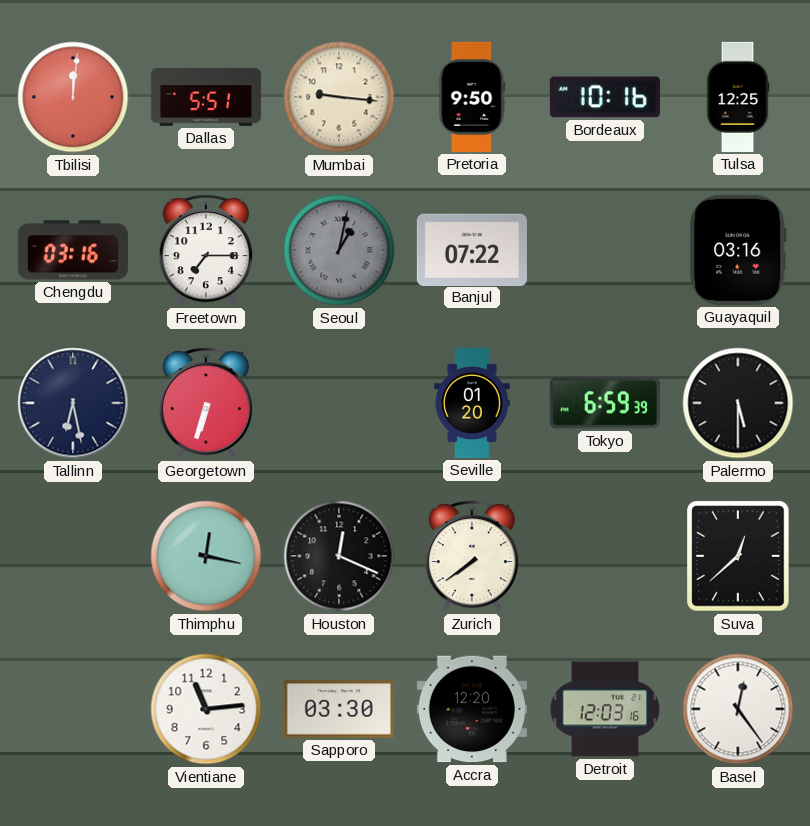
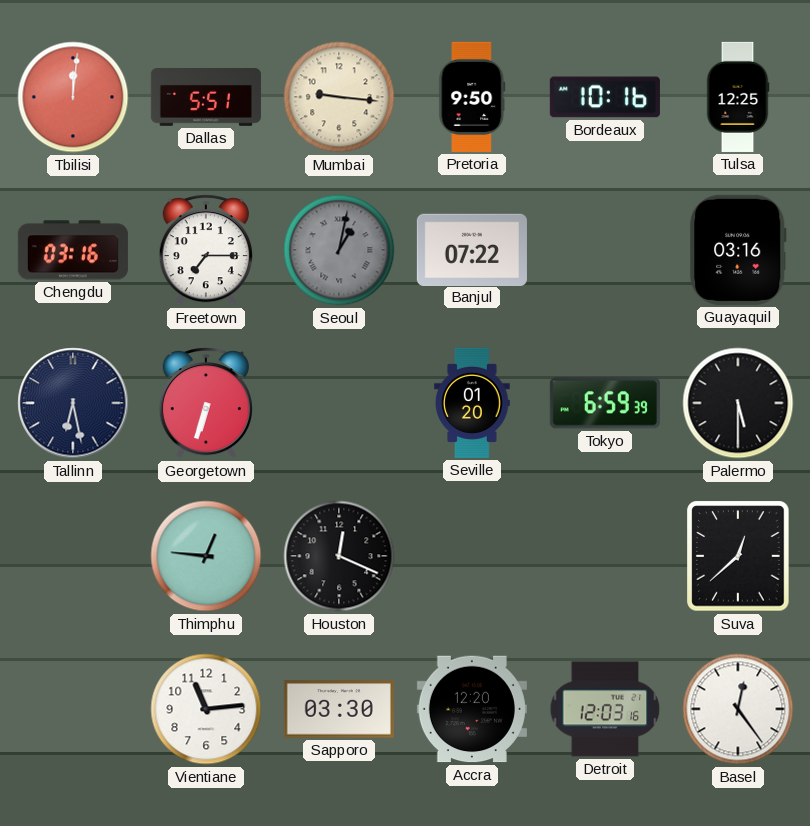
Thimphu: 12:17 -> 12:46 (206, 556)
Zurich: 7:39 -> none (472, 556)
